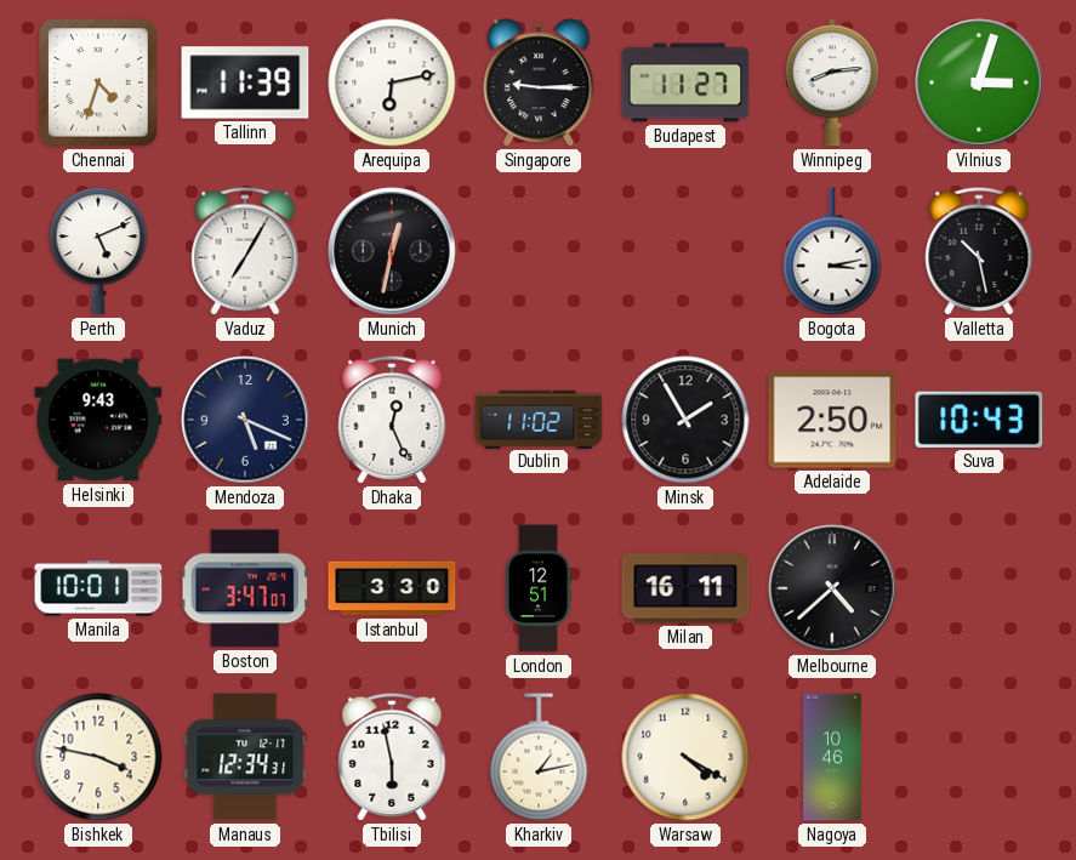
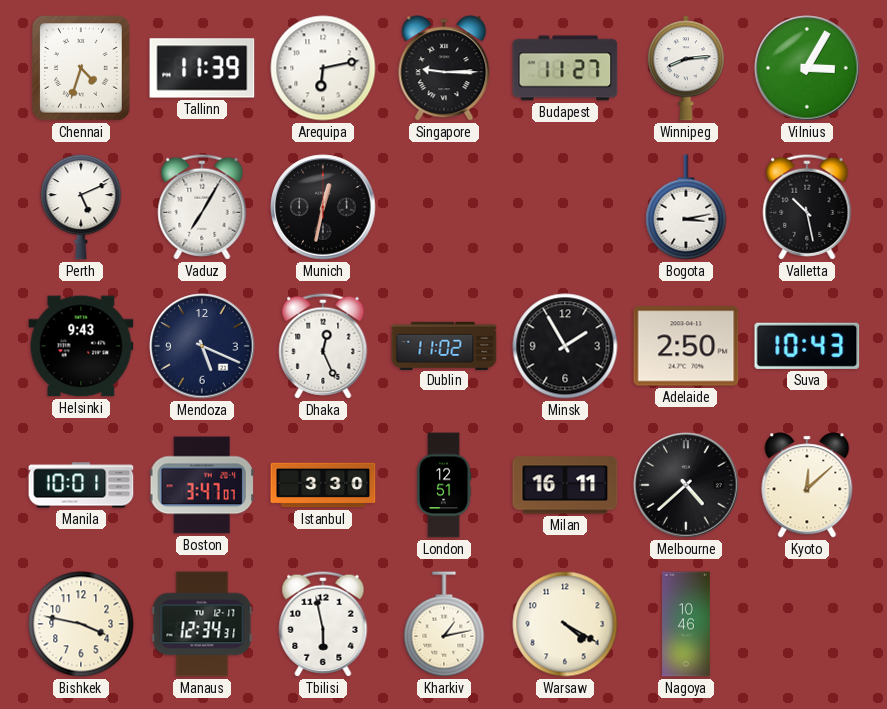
Vilnius: 3:03 -> 3:05 (807, 68)
Kyoto: none -> 12:08 (807, 485)
